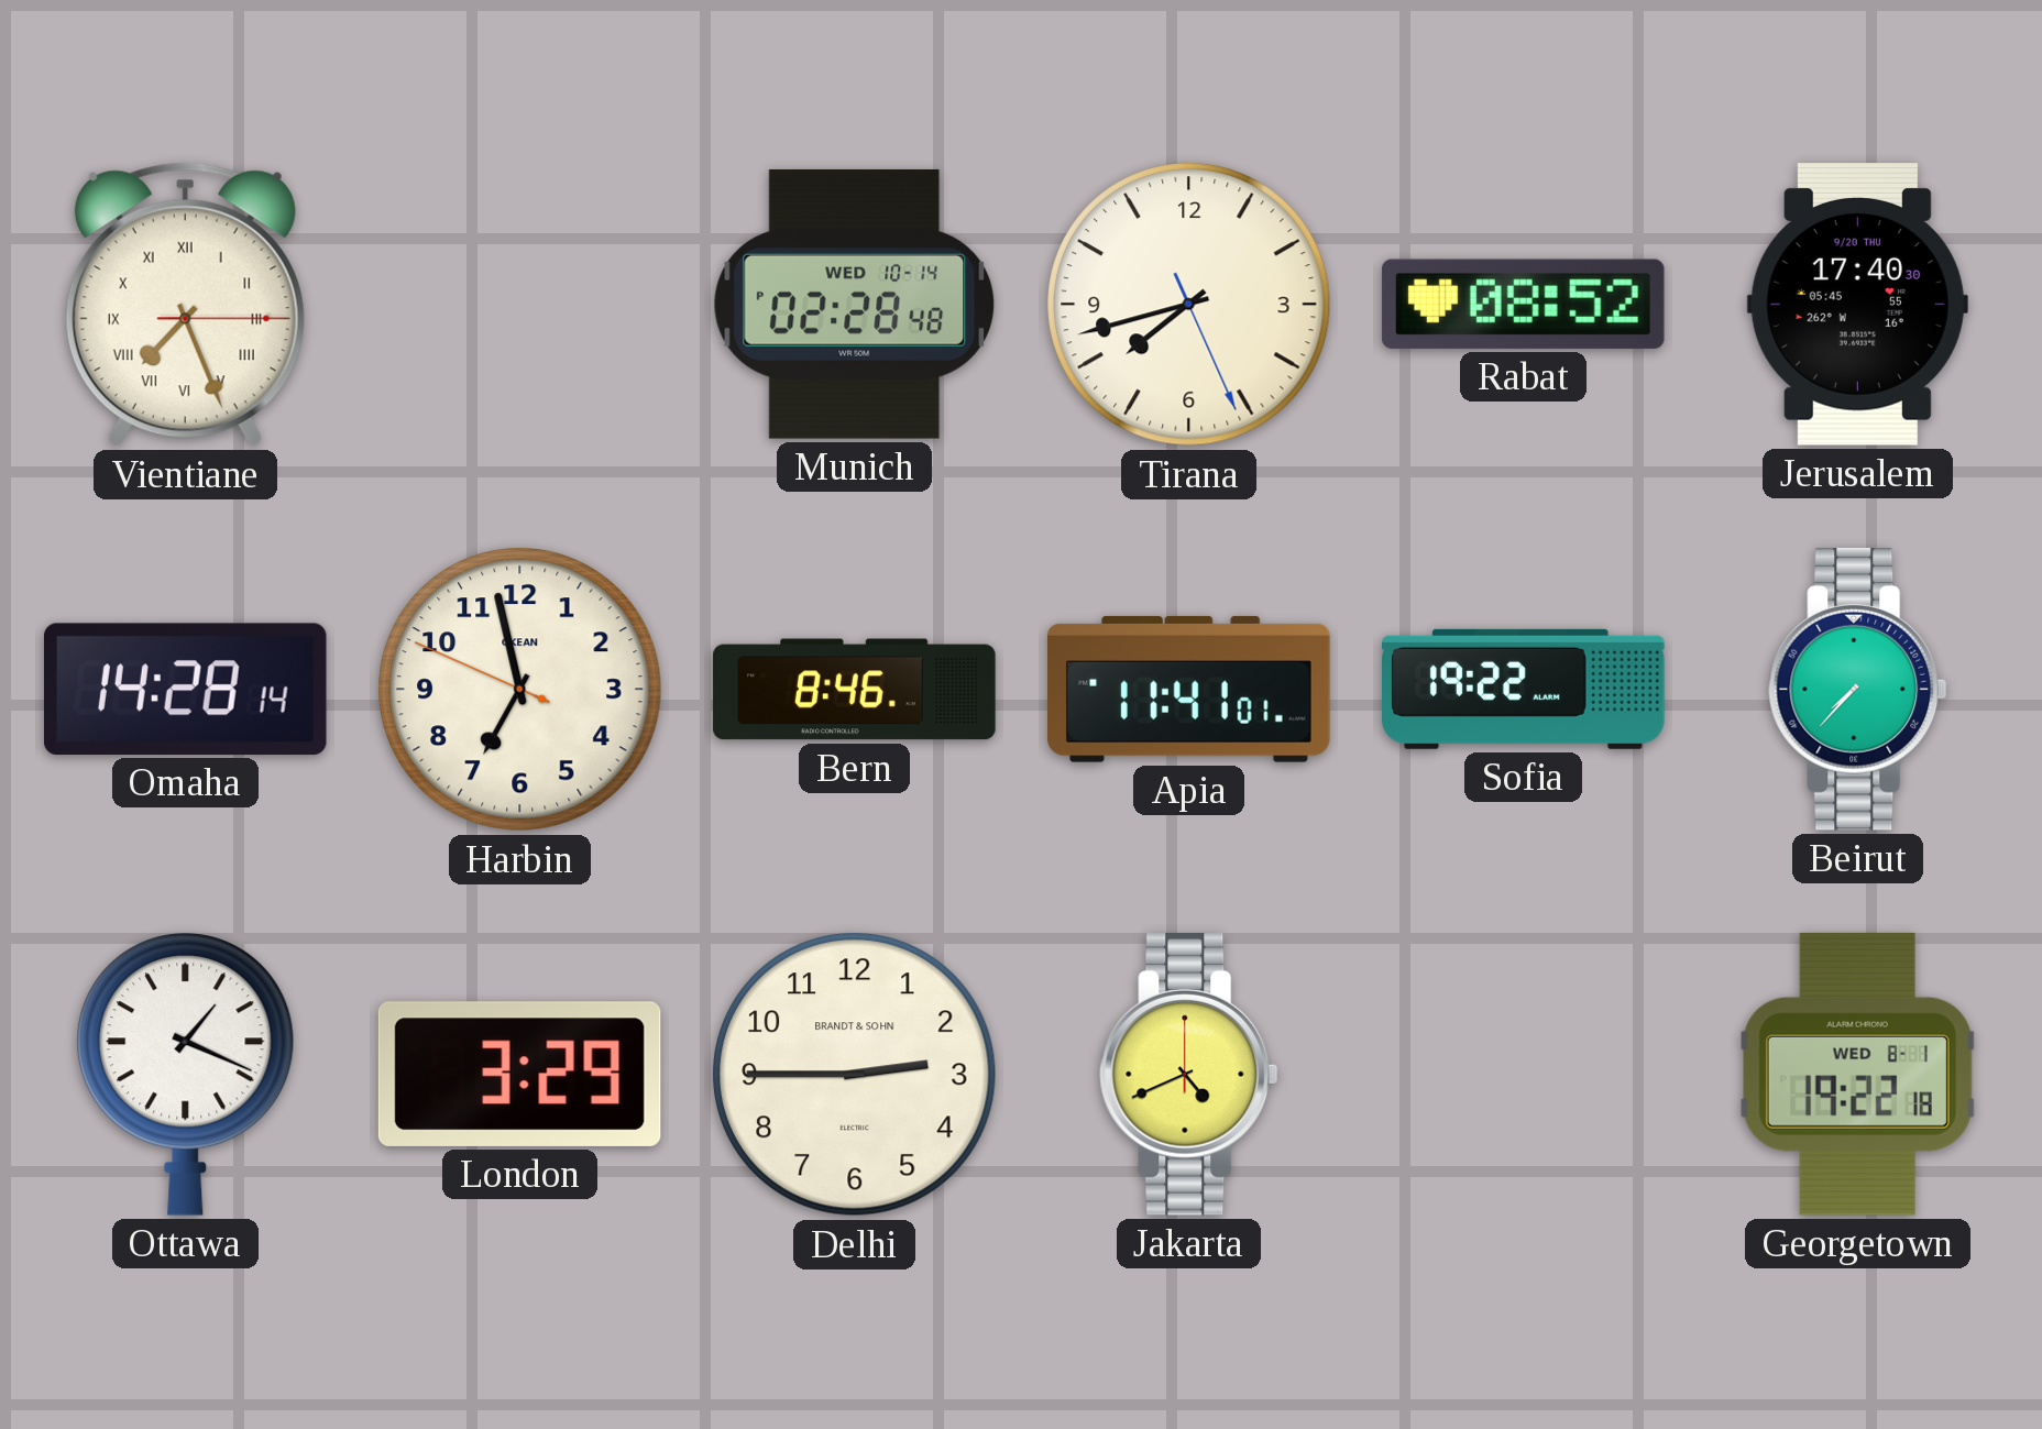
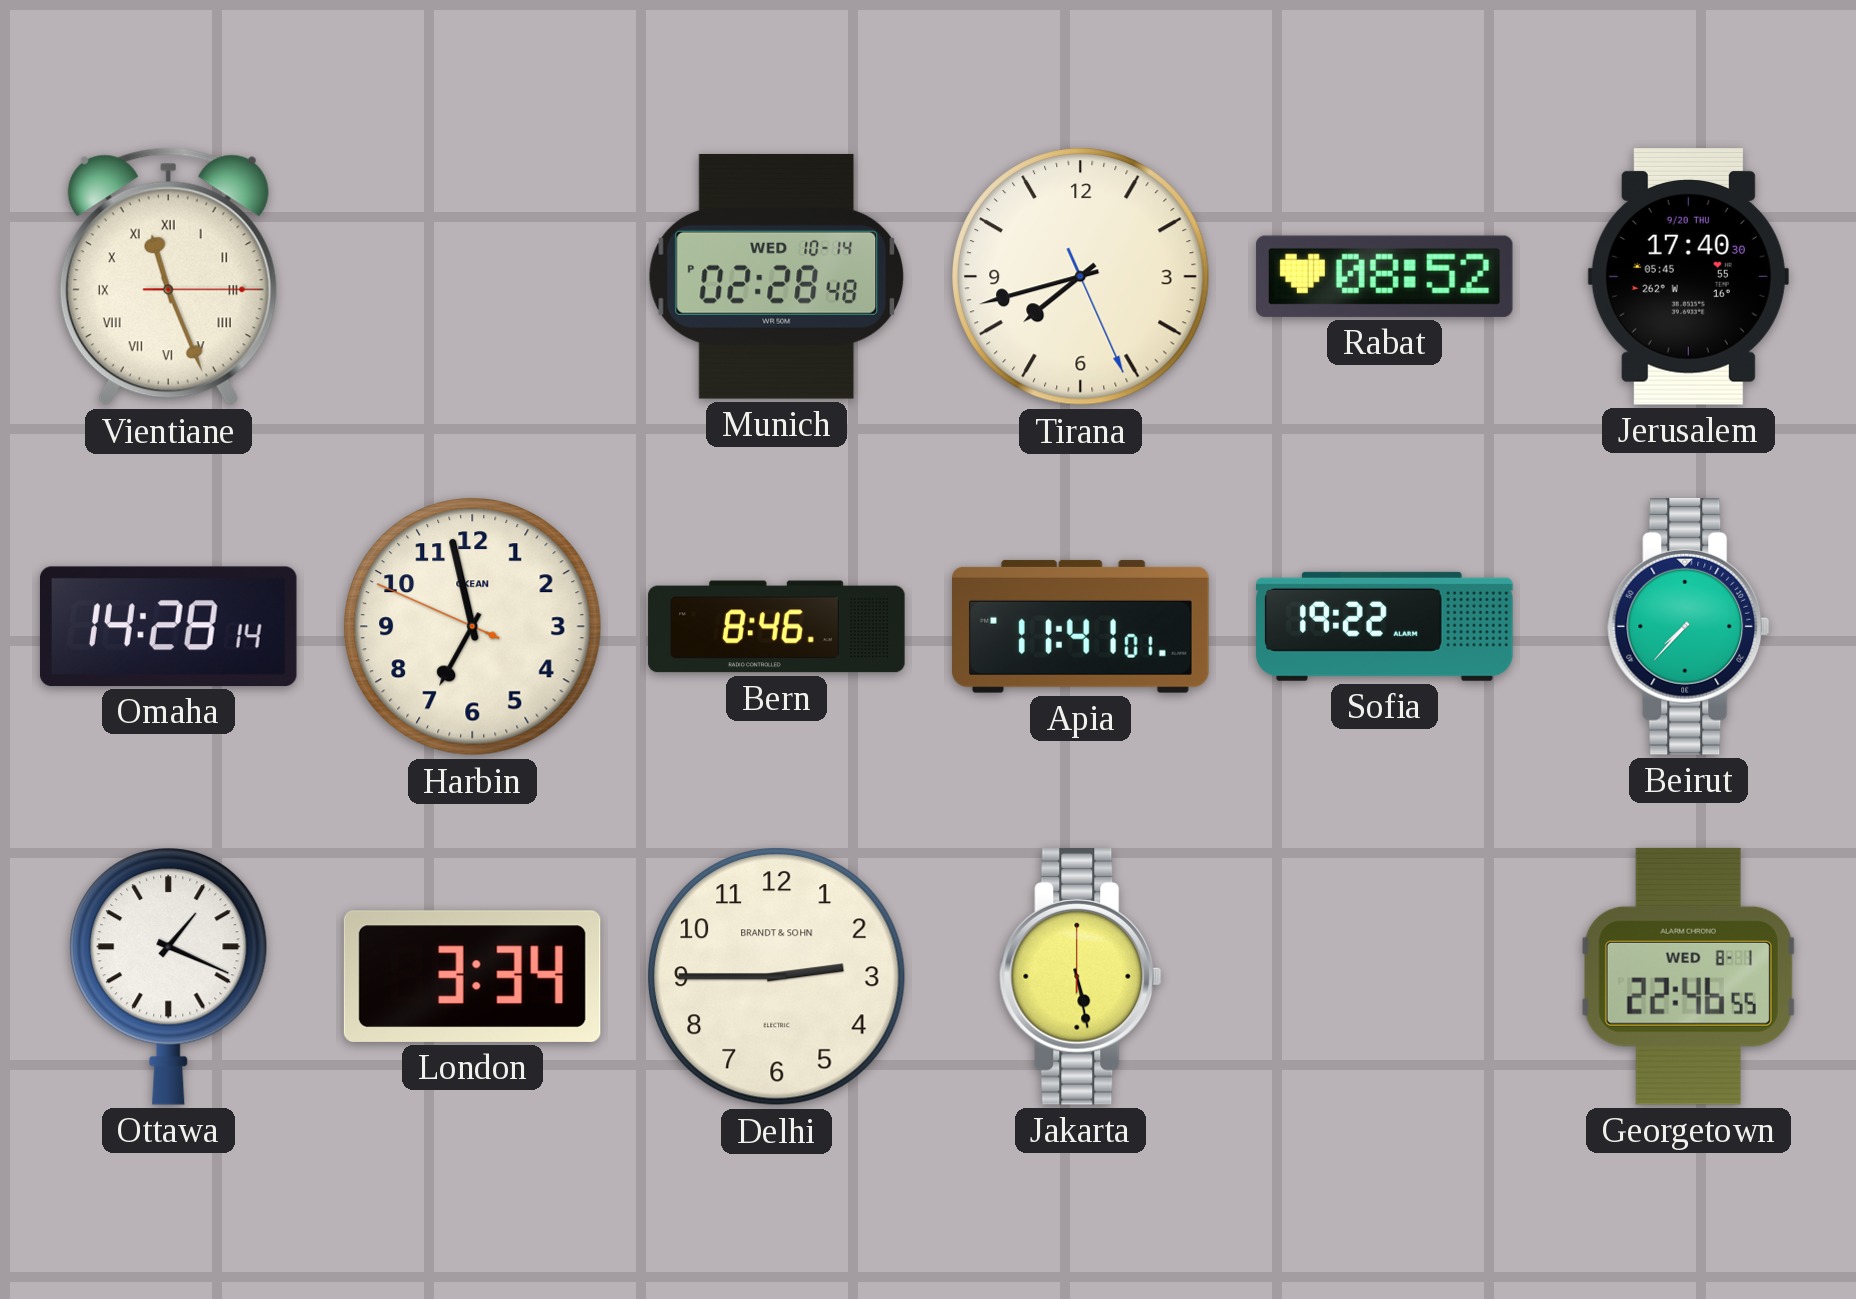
Vientiane: 7:26 -> 11:26 (168, 277)
London: 3:29 -> 3:34 (472, 976)
Jakarta: 4:41 -> 5:28 (1081, 977)
Georgetown: 19:22 -> 22:46 (1688, 976)
